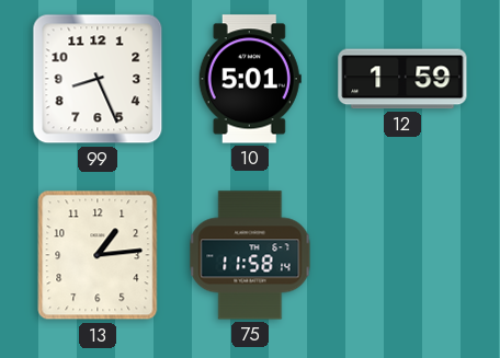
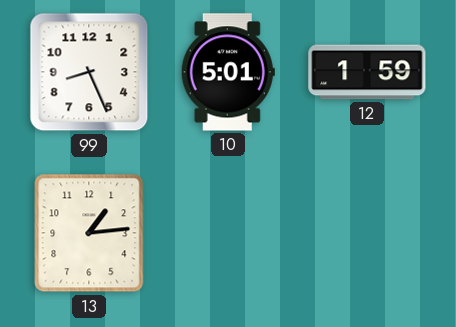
75: 11:58 -> none (250, 255)
